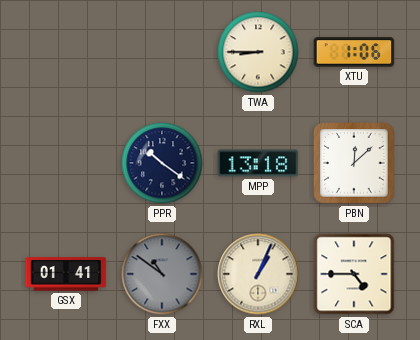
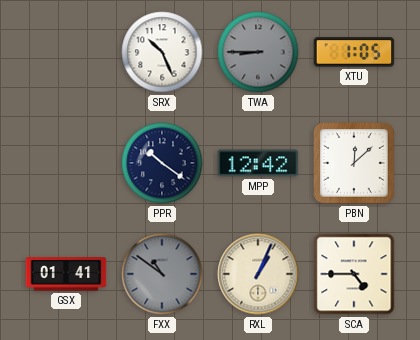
SRX: none -> 10:26 (162, 52)
TWA dial: cream -> grey (258, 52)
XTU: 1:06 -> 1:05 (354, 52)
MPP: 13:18 -> 12:42 (258, 163)
